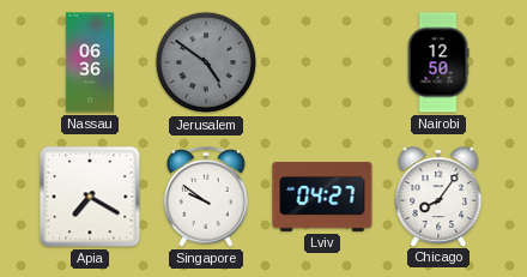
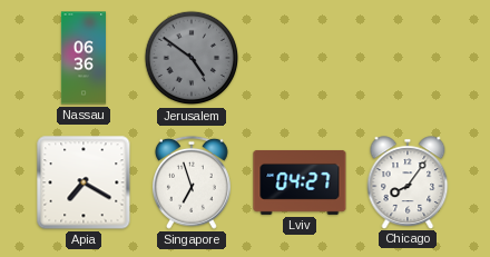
Nairobi: 12:50 -> none (438, 62)
Singapore: 9:51 -> 6:57 (192, 182)
